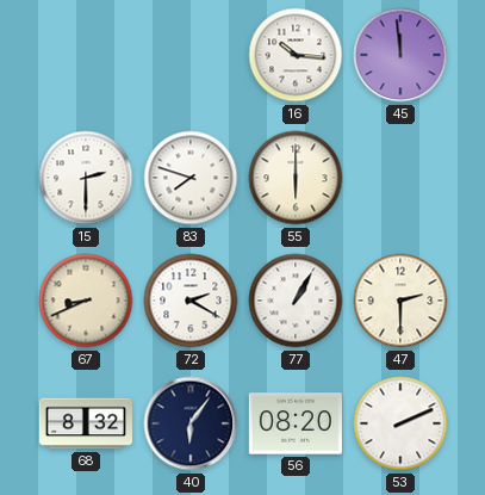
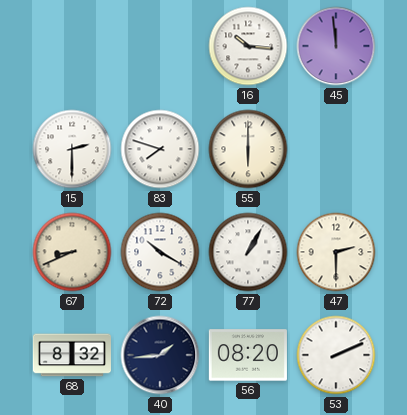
72: 2:20 -> 10:20 (160, 252)
40: 6:06 -> 1:44 (160, 355)
